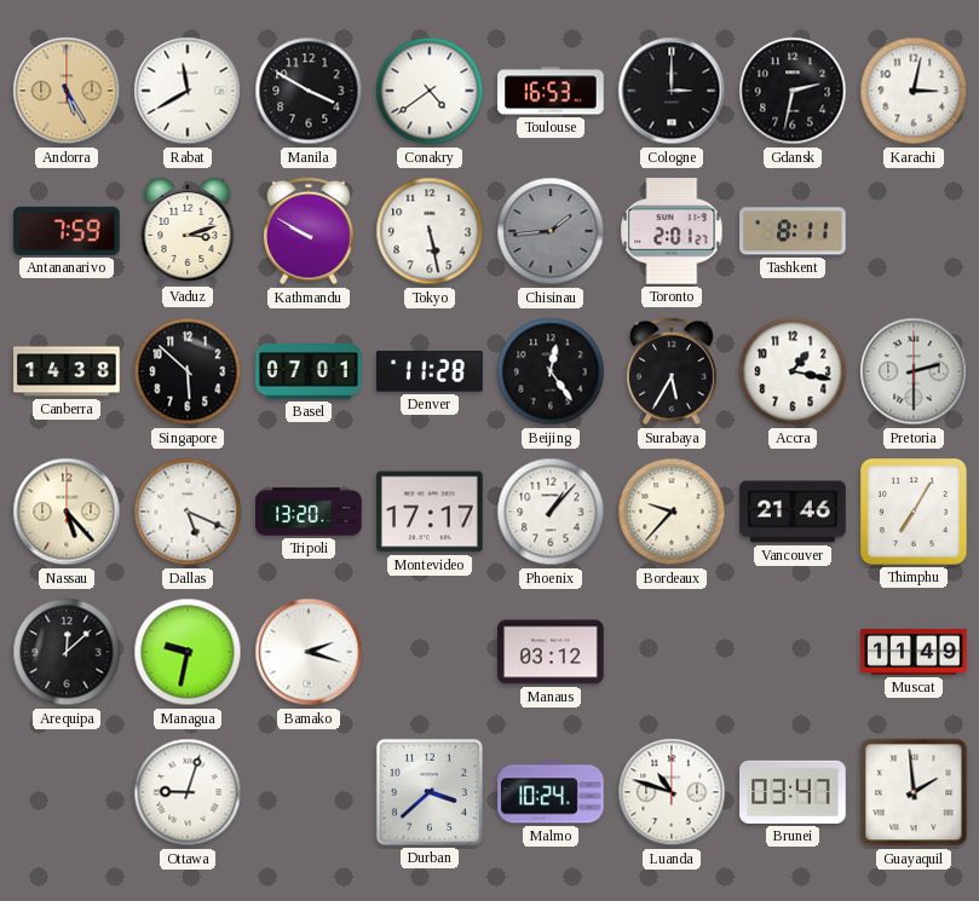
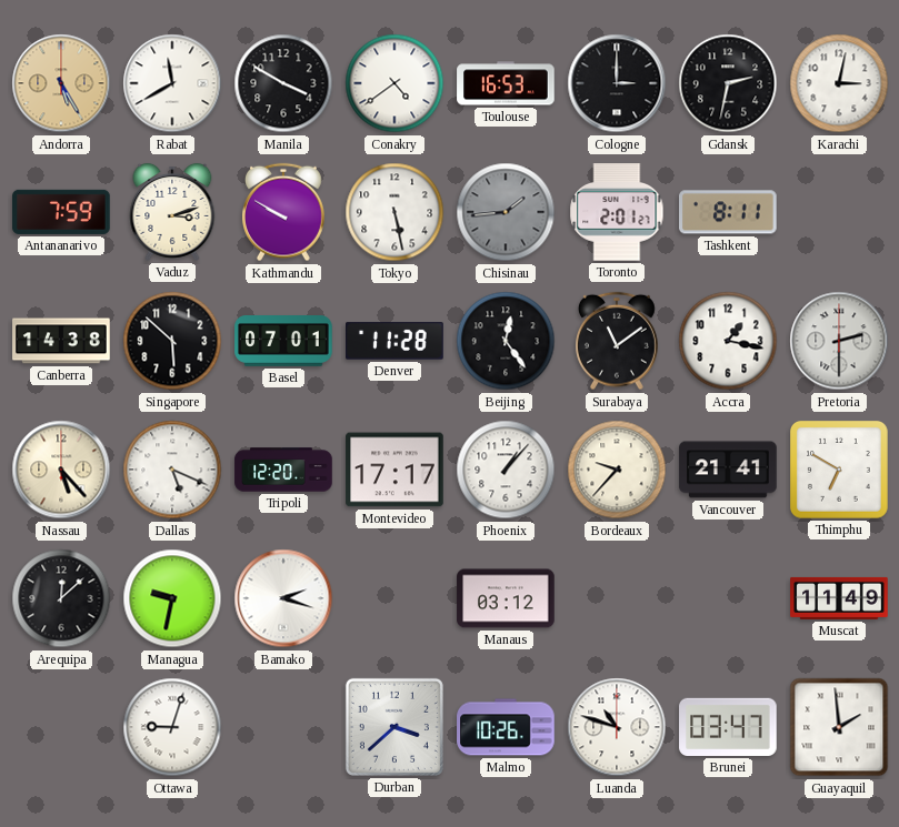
Surabaya: 5:35 -> 11:09 (618, 341)
Tripoli: 13:20 -> 12:20 (283, 470)
Vancouver: 21:46 -> 21:41 (728, 470)
Thimphu: 7:05 -> 6:50 (840, 471)
Malmo: 10:24 -> 10:26 (506, 727)
